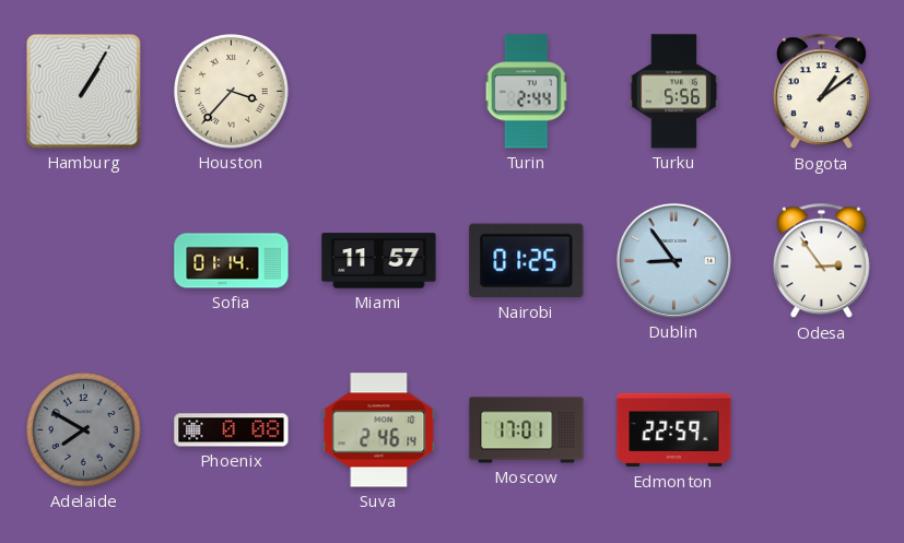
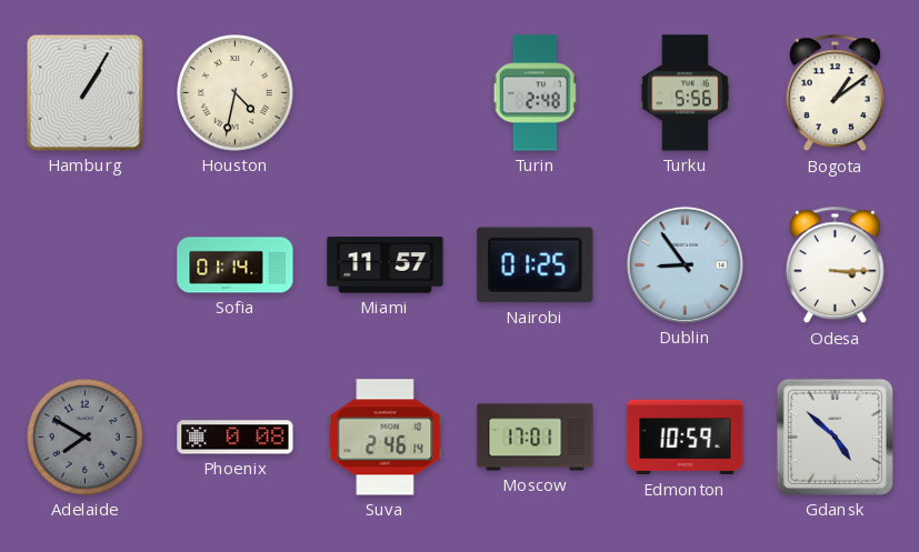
Houston: 3:37 -> 4:32 (236, 93)
Turin: 2:44 -> 2:48 (536, 93)
Odesa: 2:54 -> 3:15 (835, 265)
Edmonton: 22:59 -> 10:59 (686, 438)
Gdansk: none -> 4:52 (835, 436)
